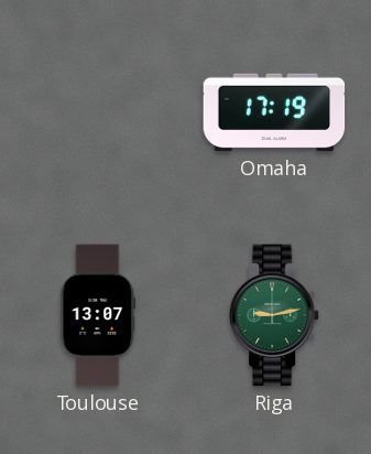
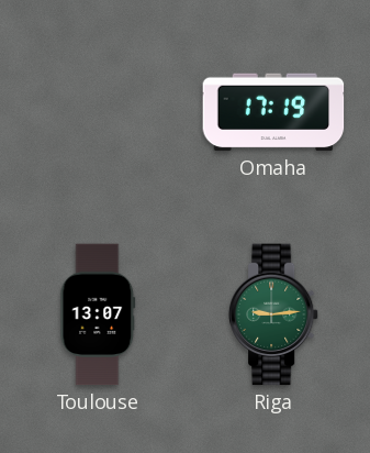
Riga: 9:13 -> 9:14 (273, 314)
